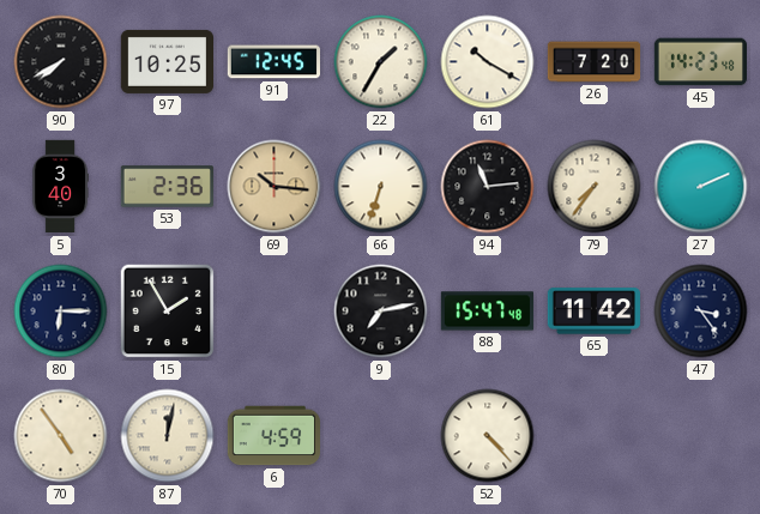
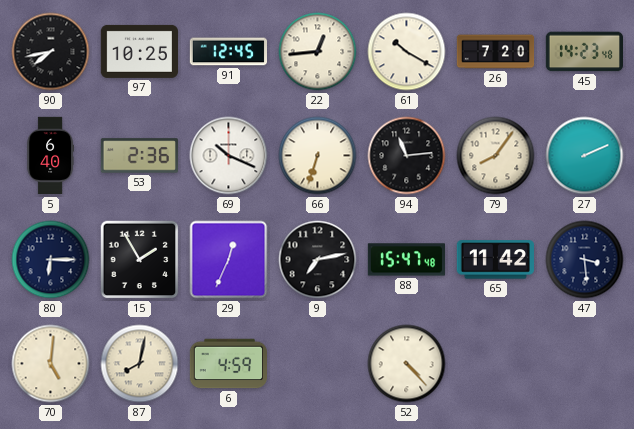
90: 7:40 -> 7:43 (51, 52)
22: 1:35 -> 12:44 (318, 52)
5: 3:40 -> 6:40 (50, 156)
69: 10:16 -> 10:19 (229, 156)
69 dial: champagne -> white (229, 156)
79: 7:36 -> 8:06 (496, 156)
29: none -> 12:34 (229, 260)
47: 3:24 -> 3:29 (585, 260)
70: 4:54 -> 5:01 (51, 364)
87: 12:02 -> 8:02 (140, 364)
